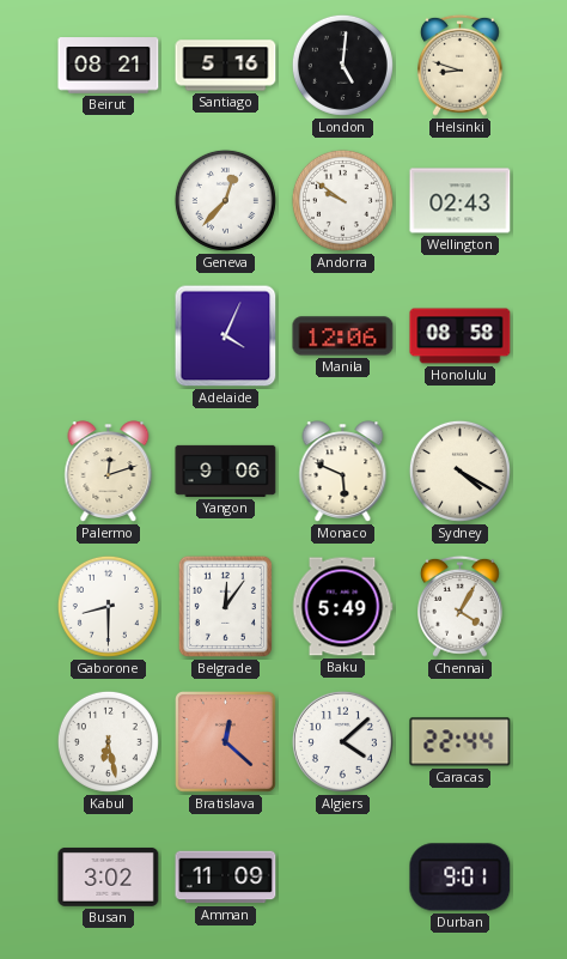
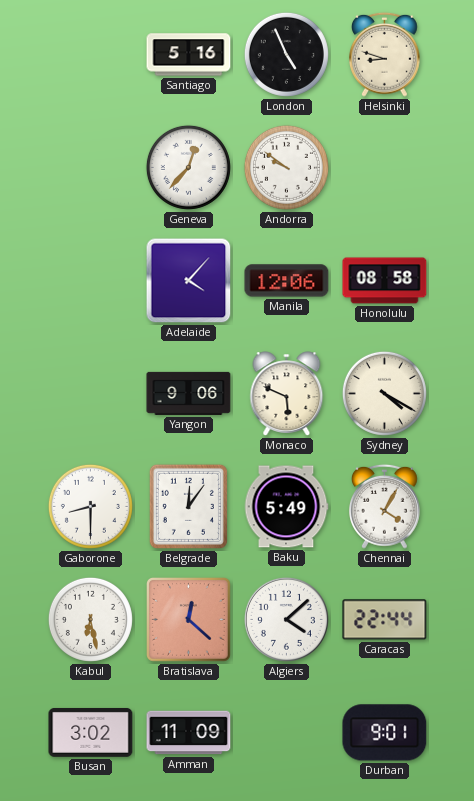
Beirut: 08:21 -> none (109, 66)
London: 5:01 -> 4:56 (286, 54)
Wellington: 02:43 -> none (461, 201)
Adelaide: 4:04 -> 4:07 (189, 281)
Palermo: 12:12 -> none (109, 472)
